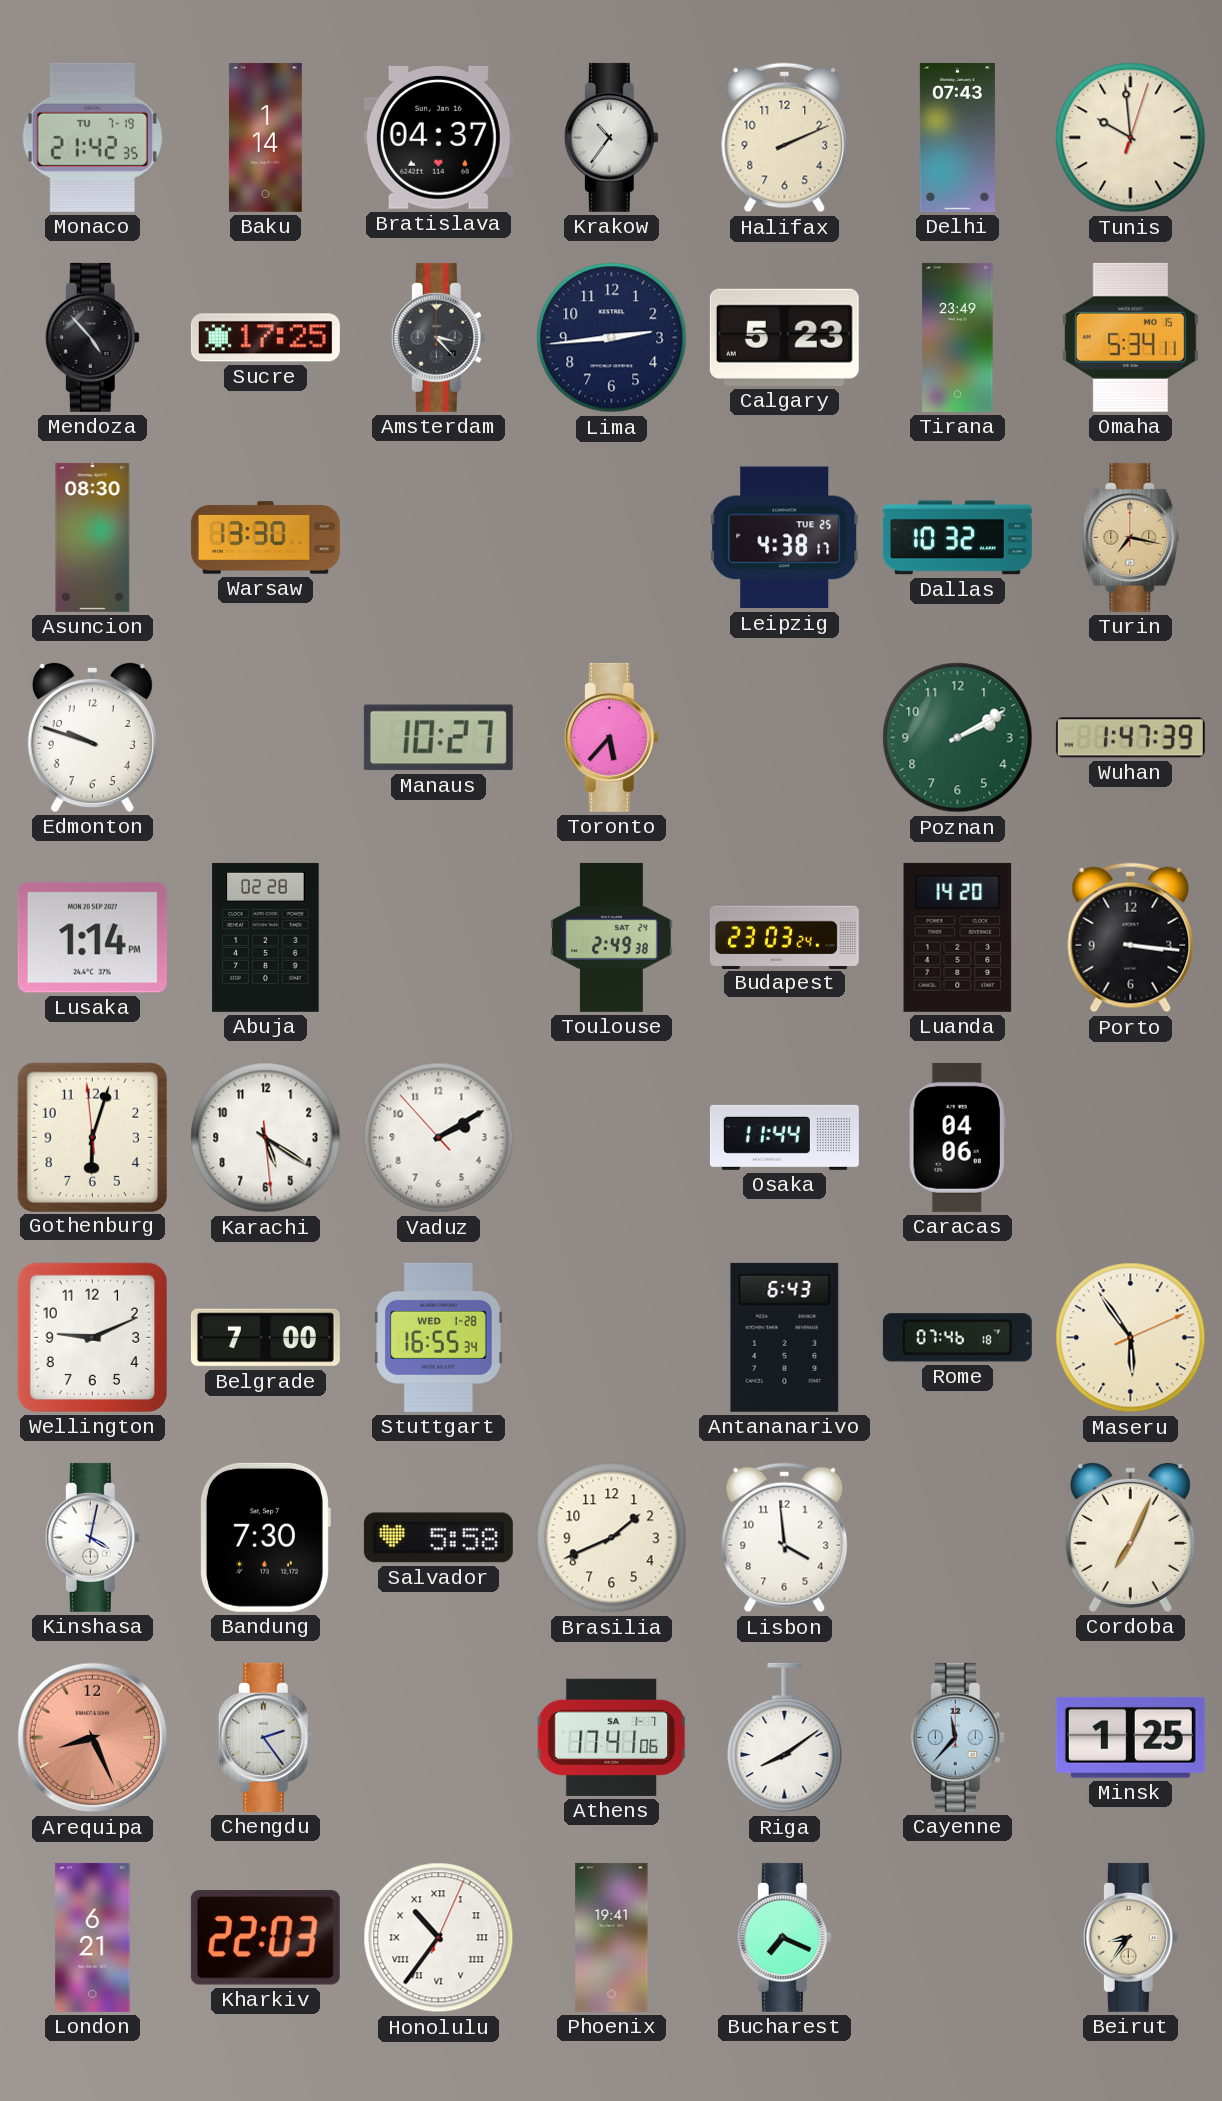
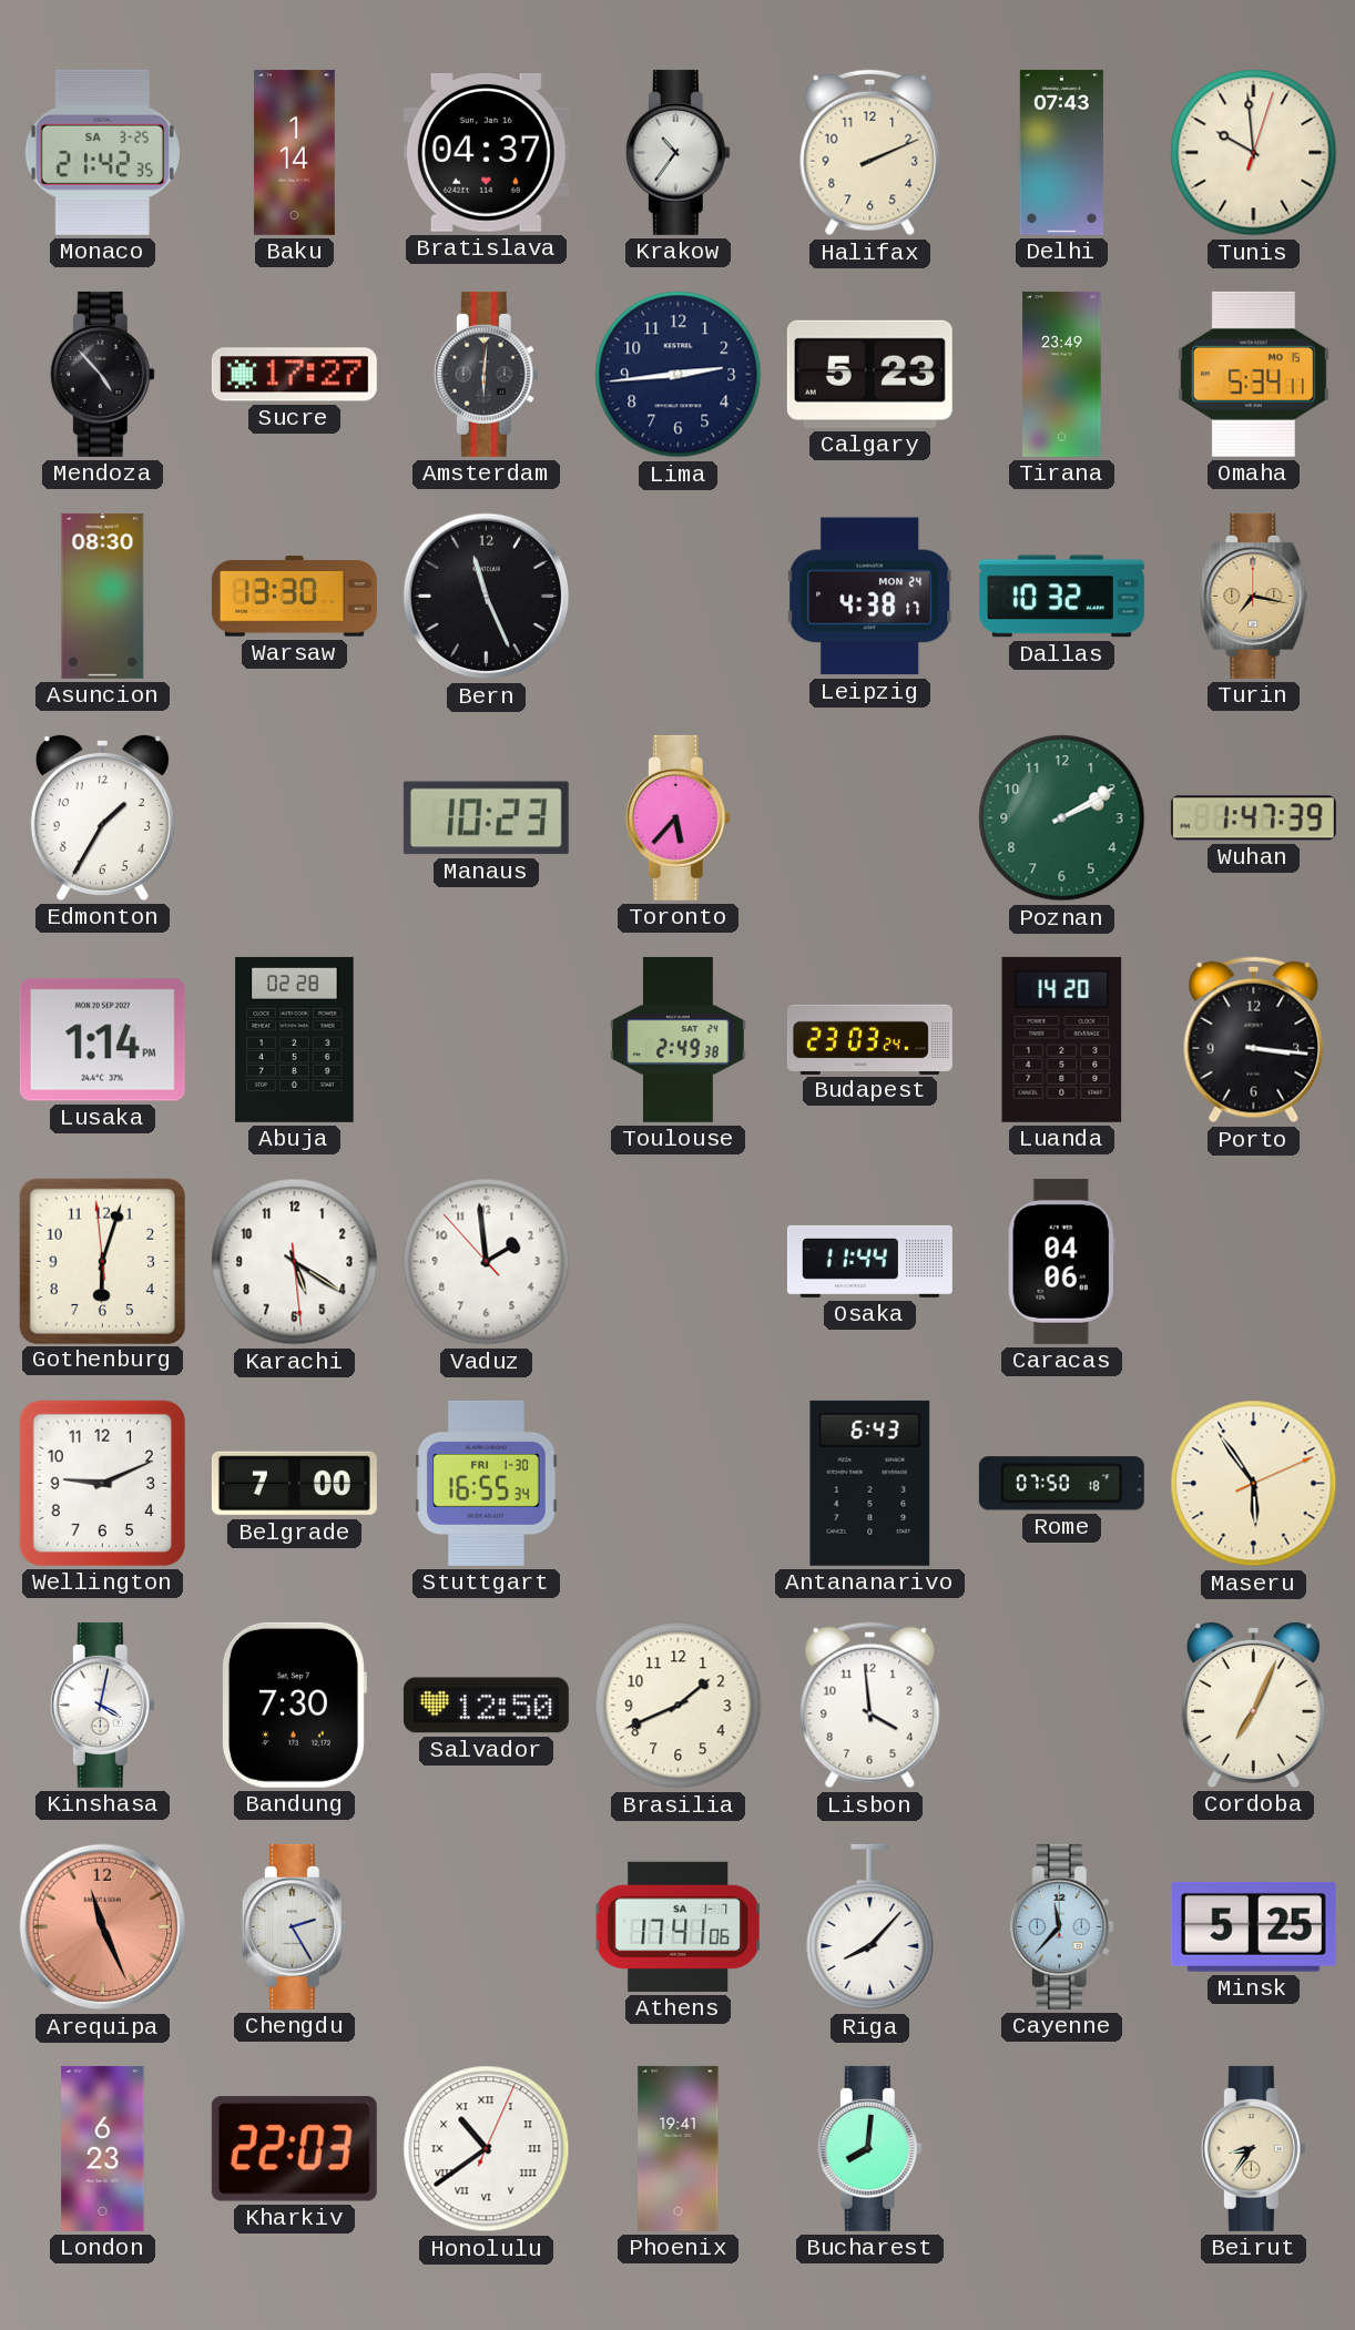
Monaco date: TU 7-19 -> SA 3-25 (102, 152)
Sucre: 17:25 -> 17:27 (294, 375)
Amsterdam: 3:23 -> 6:01 (486, 374)
Bern: none -> 11:26 (487, 597)
Leipzig date: TUE 25 -> MON 24 (870, 597)
Edmonton: 9:48 -> 1:35 (102, 817)
Manaus: 10:27 -> 10:23 (486, 818)
Vaduz: 2:09 -> 1:58 (487, 1262)
Stuttgart date: WED 1-28 -> FRI 1-30 (487, 1483)
Rome: 07:46 -> 07:50 (1061, 1484)
Salvador: 5:58 -> 12:50 (486, 1706)
Arequipa: 8:26 -> 11:26 (103, 1927)
Chengdu: 2:24 -> 2:25 (294, 1926)
Riga: 8:09 -> 8:07 (870, 1927)
Minsk: 1:25 -> 5:25 (1253, 1926)
London: 6:21 -> 6:23 (103, 2148)
Honolulu: 10:36 -> 10:39 (487, 2149)
Bucharest: 7:19 -> 8:01 (869, 2148)
